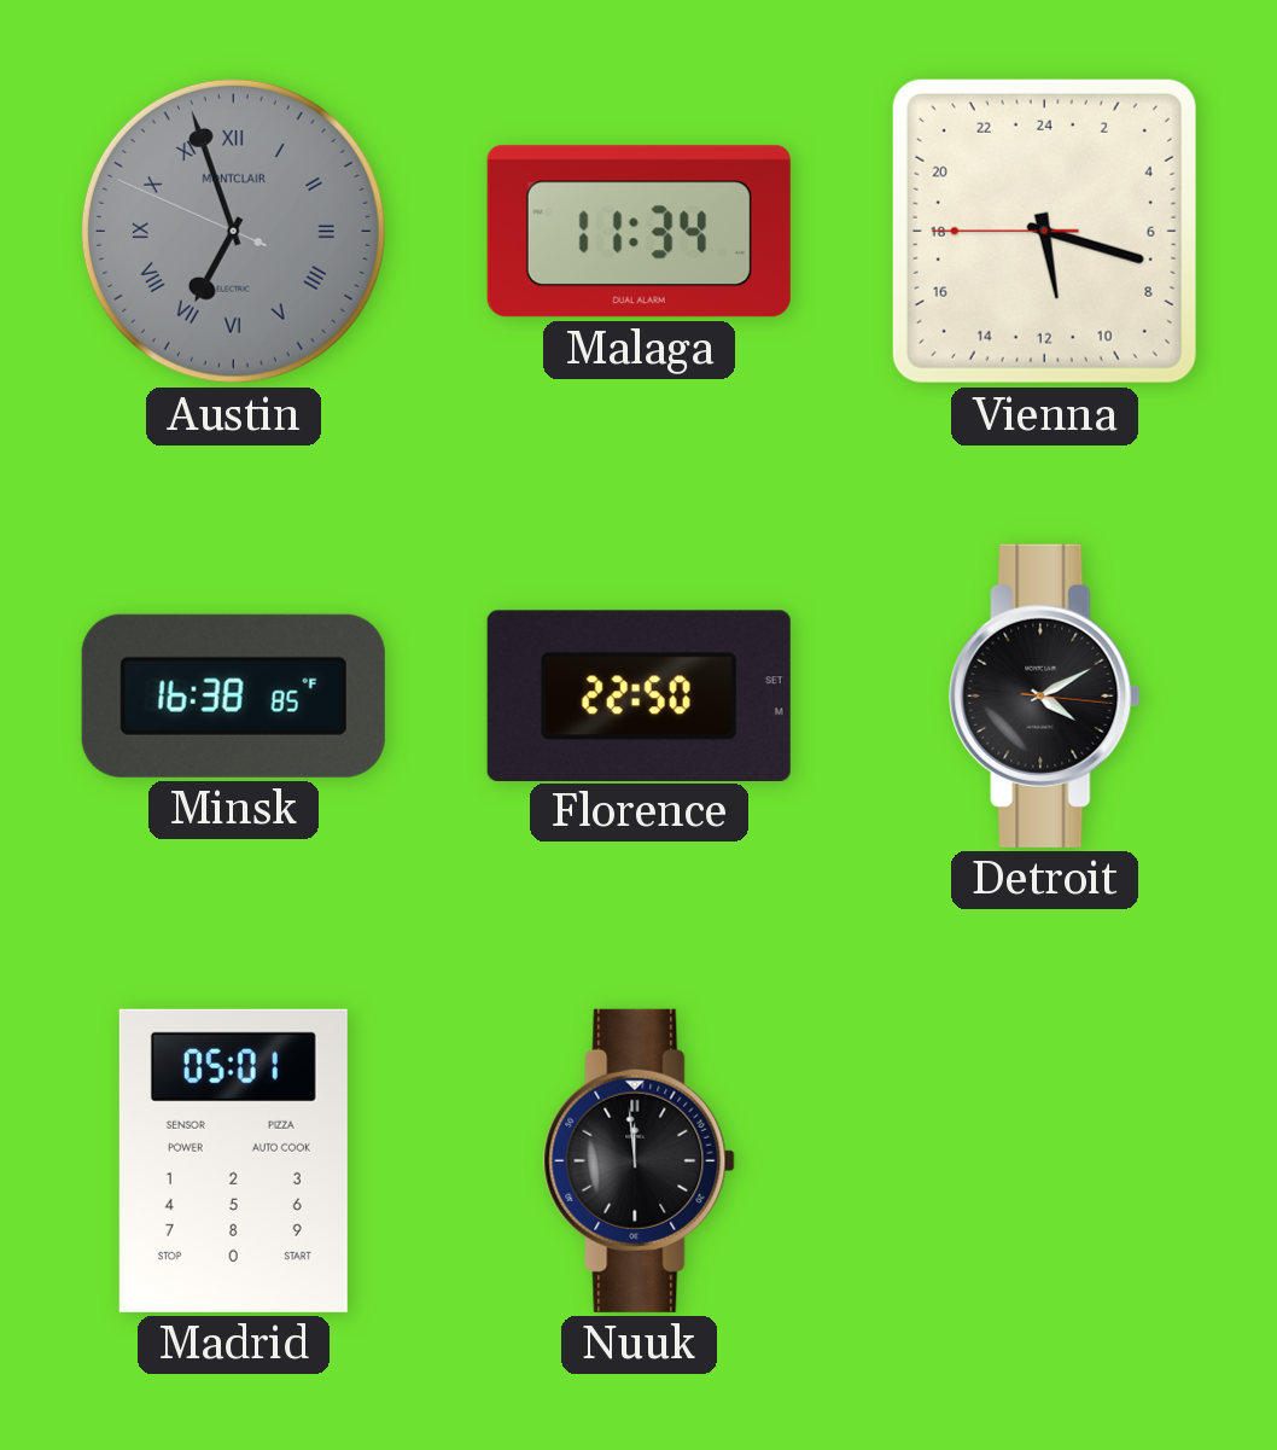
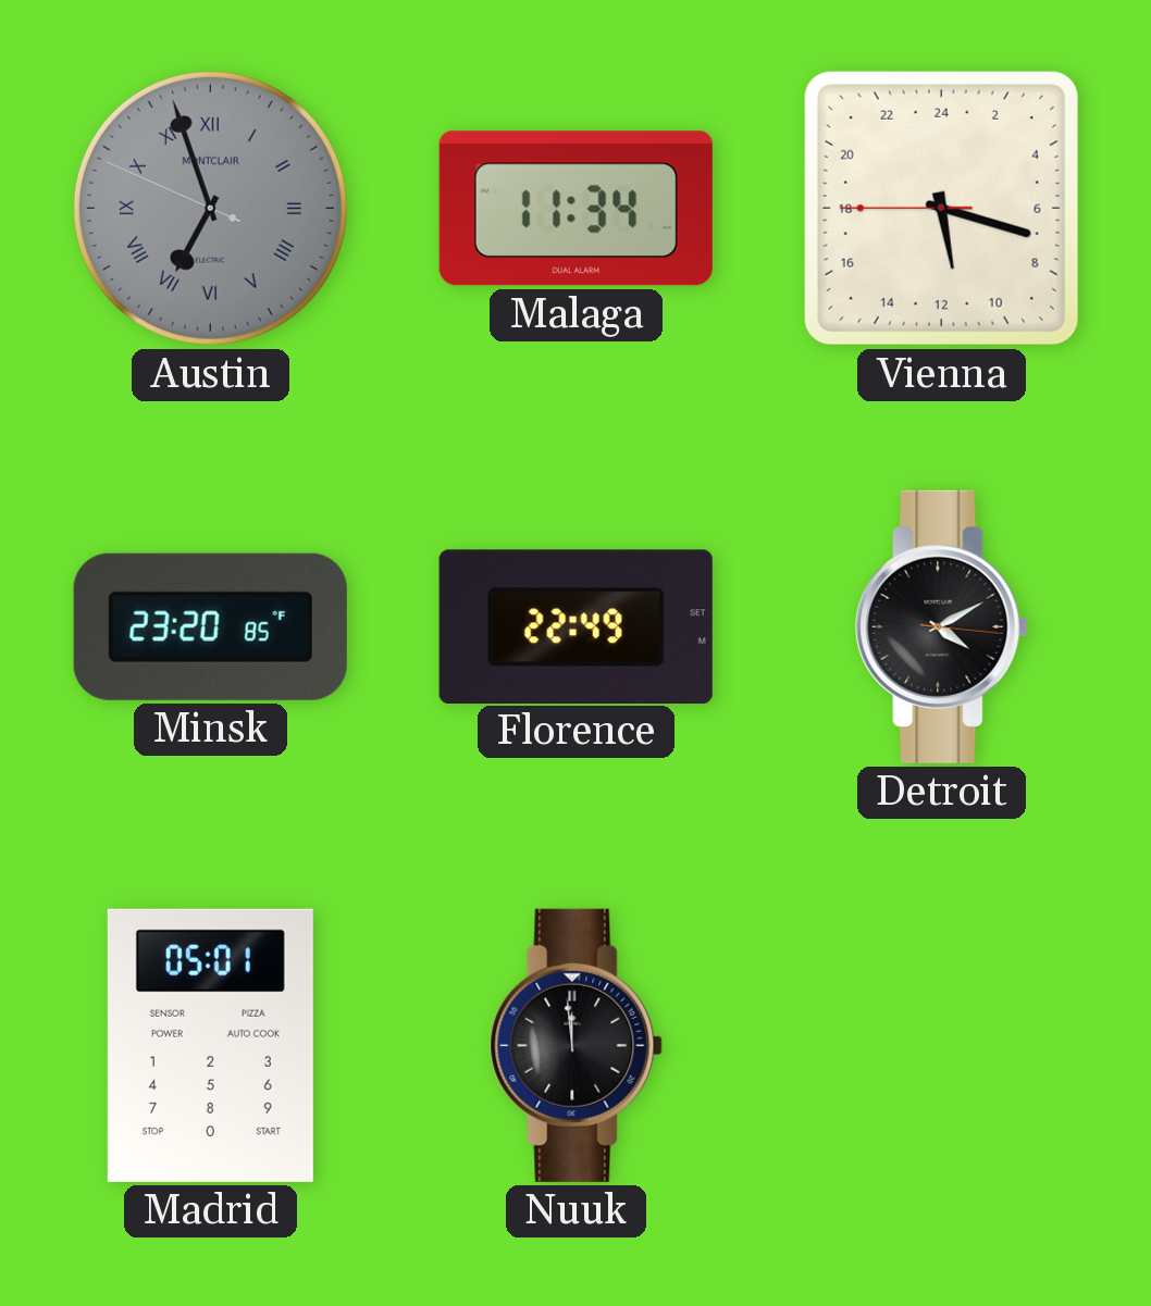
Minsk: 16:38 -> 23:20 (210, 626)
Florence: 22:50 -> 22:49 (575, 626)
